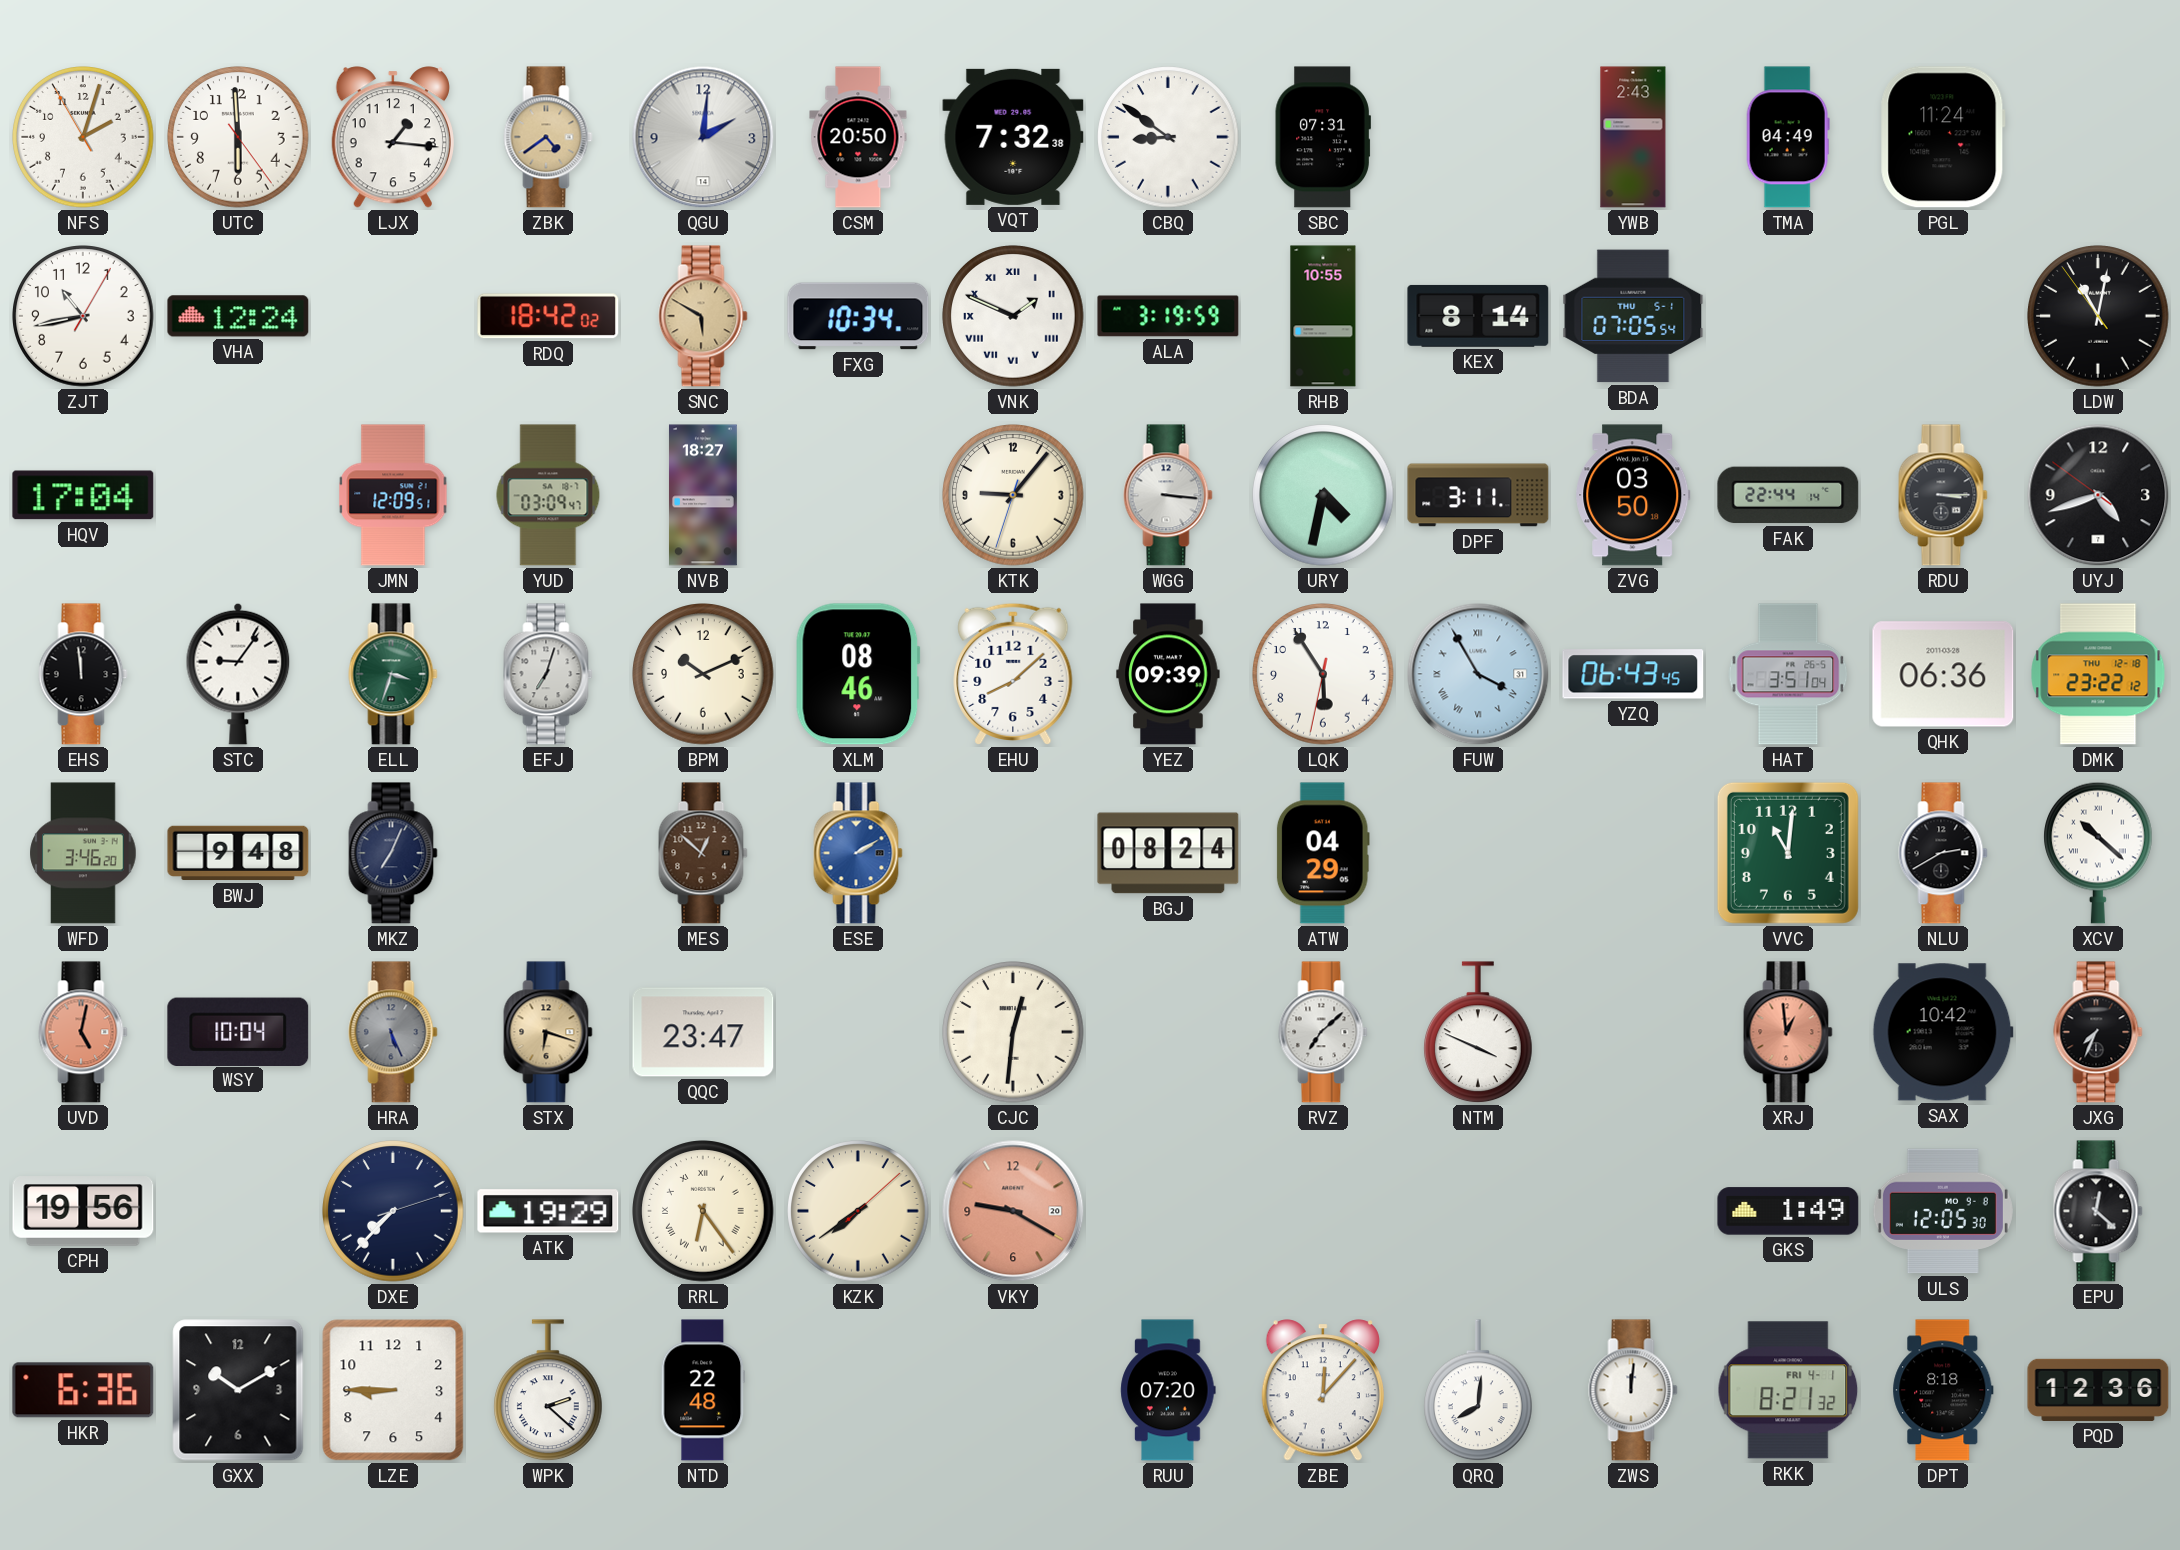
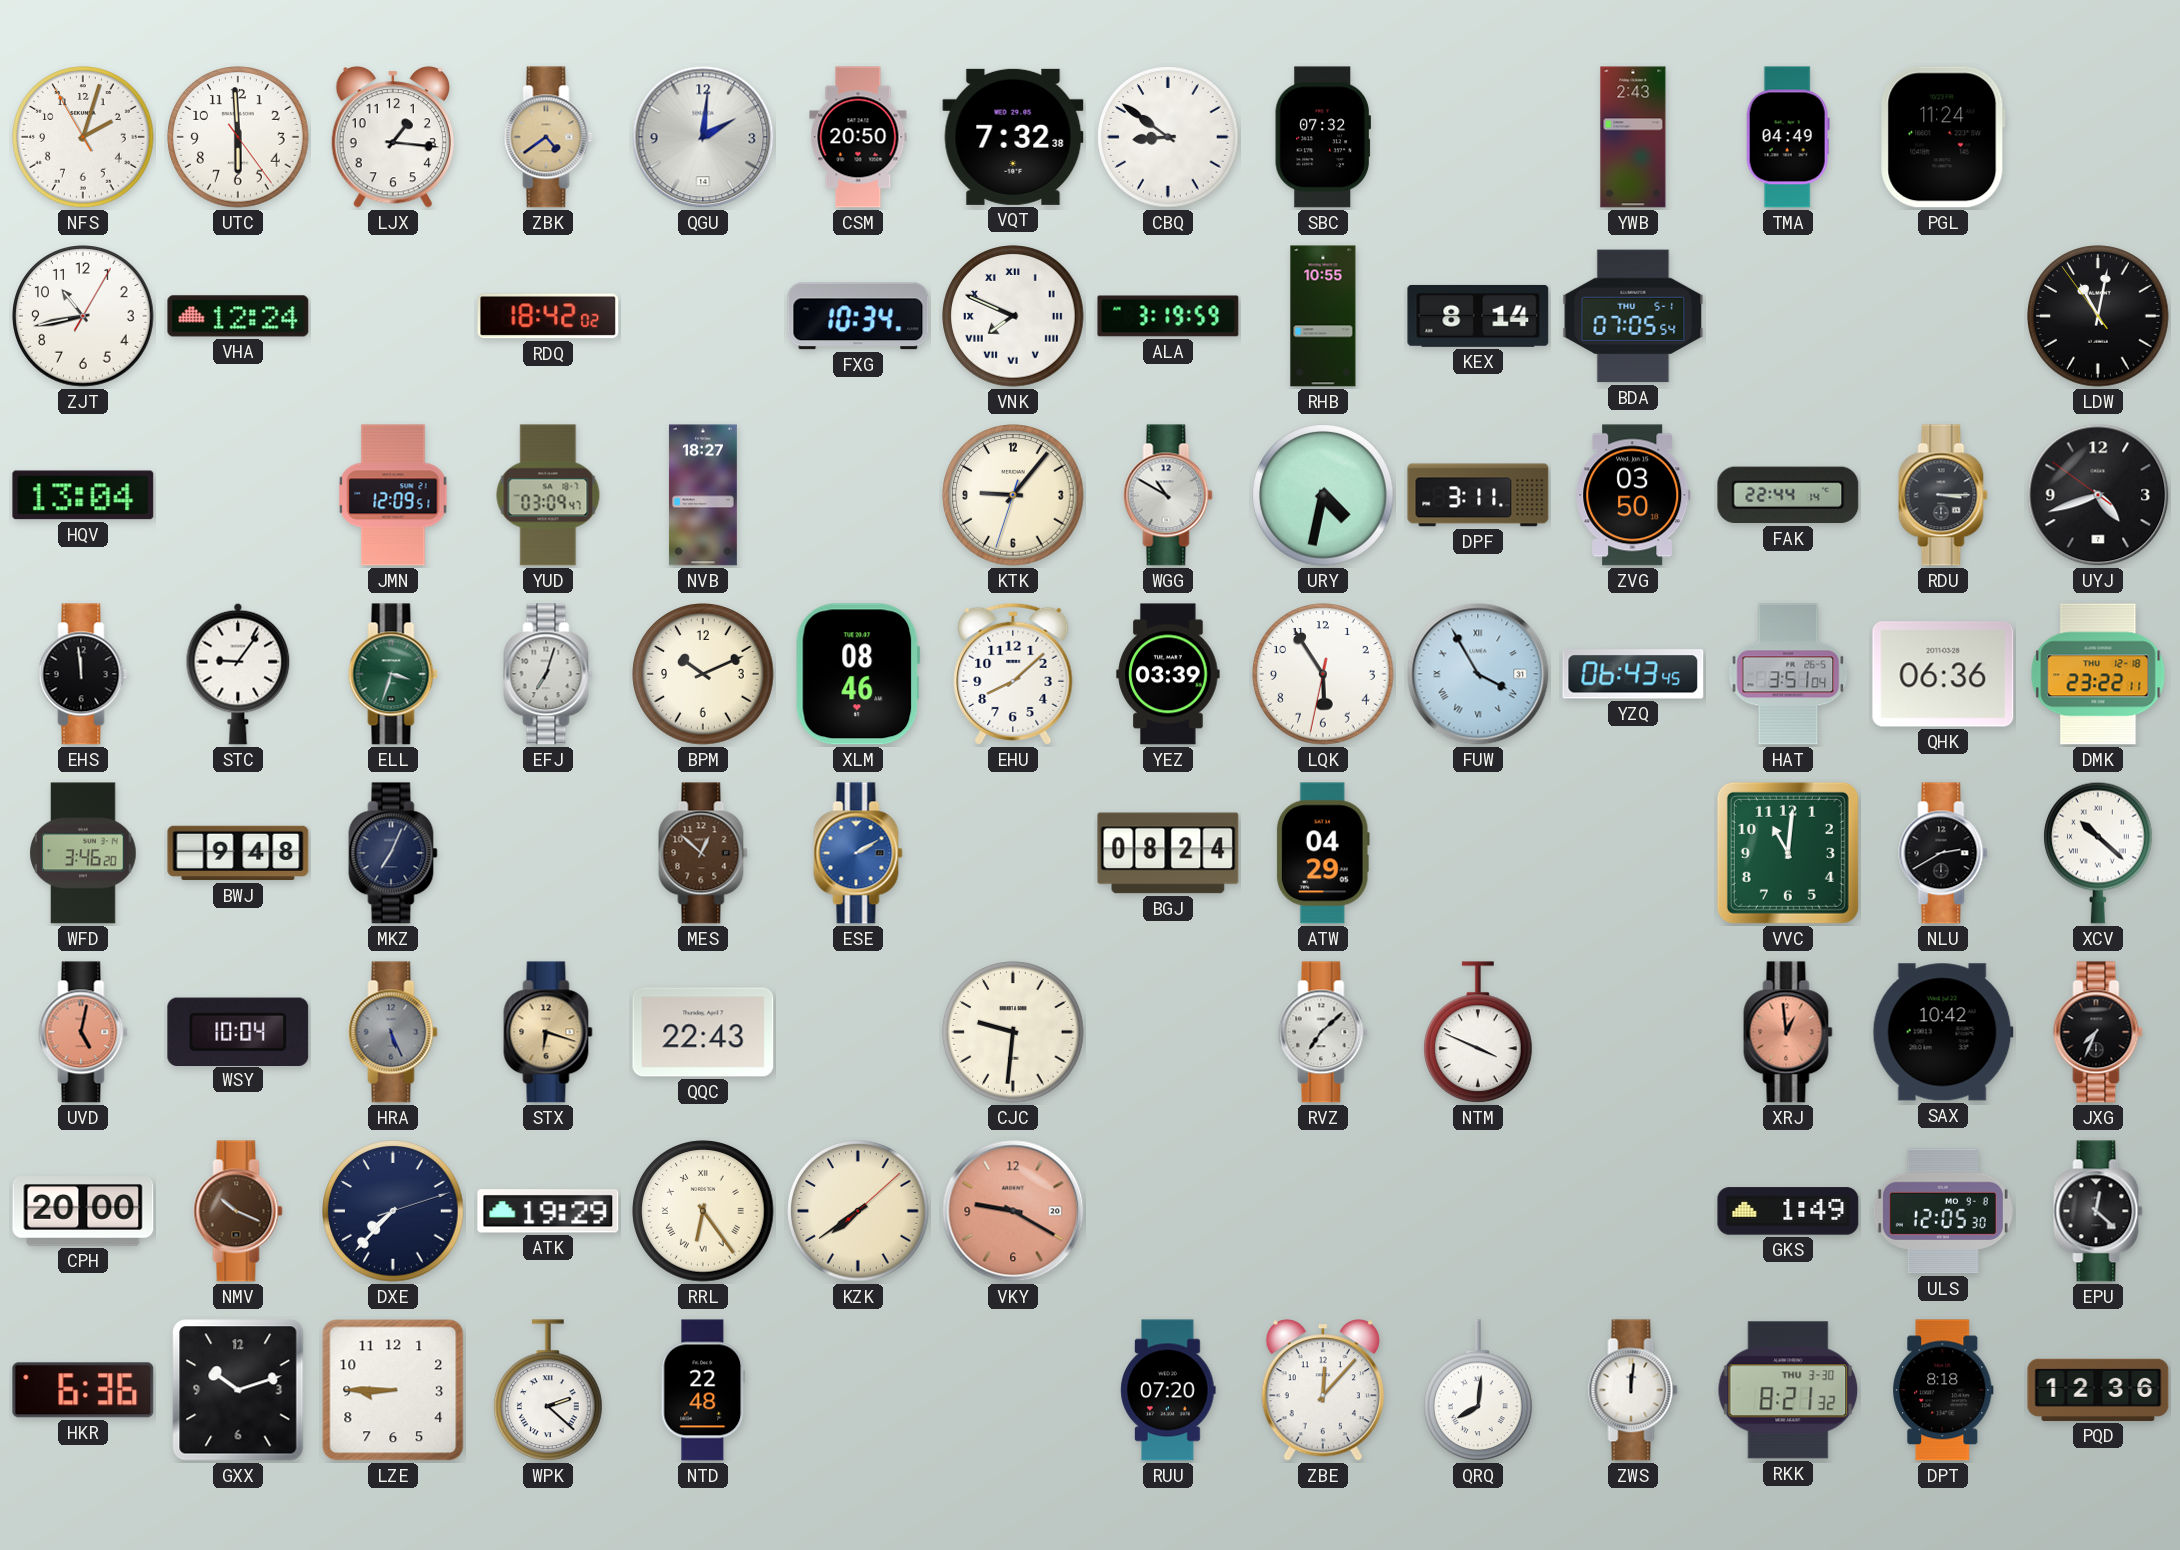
SBC: 07:31 -> 07:32 (1323, 137)
SNC: 5:50 -> none (703, 316)
VNK: 1:49 -> 7:49 (1013, 316)
HQV: 17:04 -> 13:04 (83, 495)
WGG: 3:16 -> 10:50 (1168, 495)
YEZ: 09:39 -> 03:39 (1168, 674)
DMK: 23:22:12 -> 23:22:11 (2098, 674)
QQC: 23:47 -> 22:43 (703, 1032)
CJC: 12:31 -> 9:31 (1013, 1032)
CPH: 19:56 -> 20:00 (83, 1211)
NMV: none -> 10:19 (238, 1211)
GXX: 10:10 -> 10:12 (238, 1390)
RKK date: FRI 4-1 -> THU 3-30 (1788, 1390)
